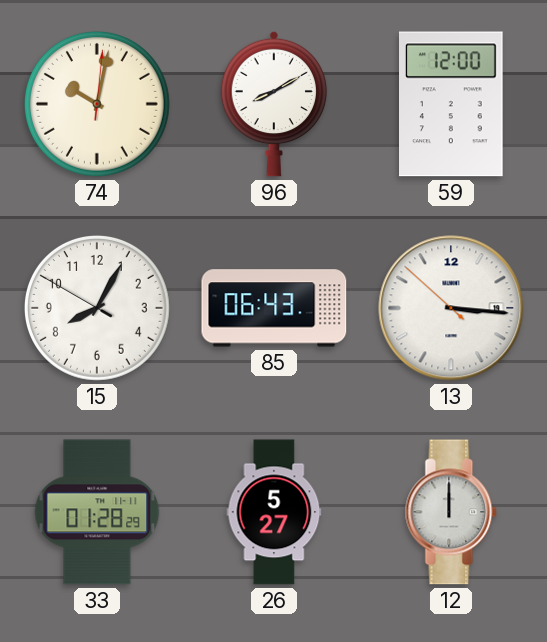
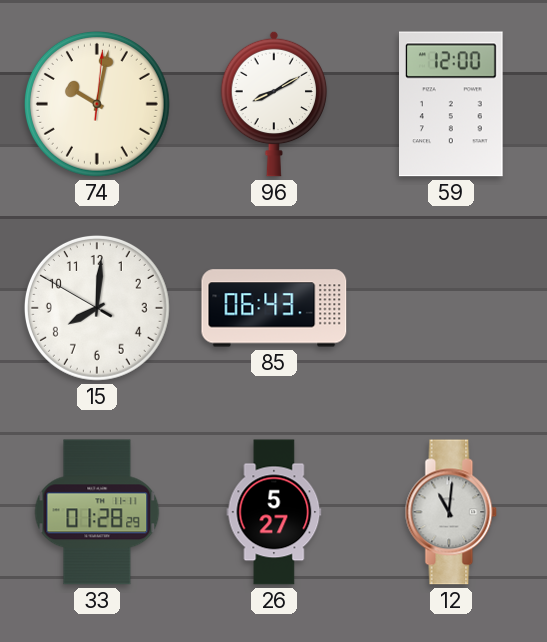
15: 8:04 -> 8:00 (97, 308)
13: 3:15 -> none (451, 308)
12: 12:00 -> 11:01 (451, 512)
